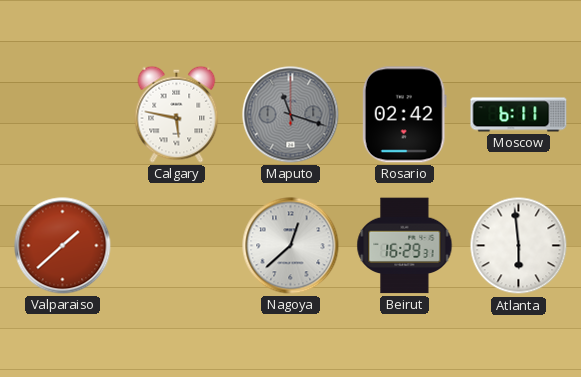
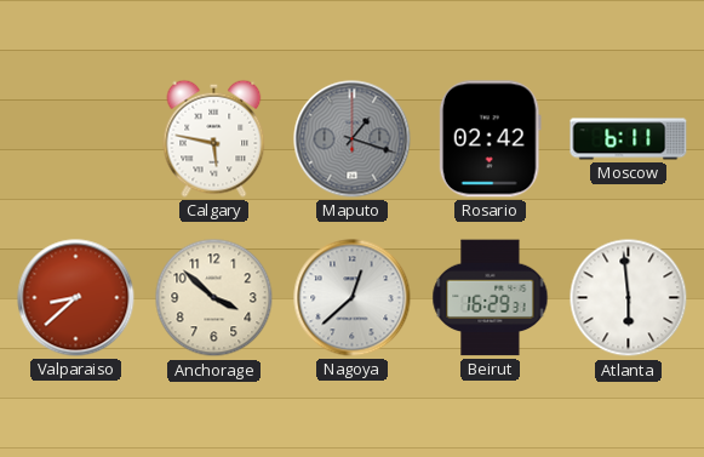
Maputo: 11:18 -> 1:18 (353, 139)
Valparaiso: 1:38 -> 8:38 (76, 298)
Anchorage: none -> 3:52 (214, 298)
